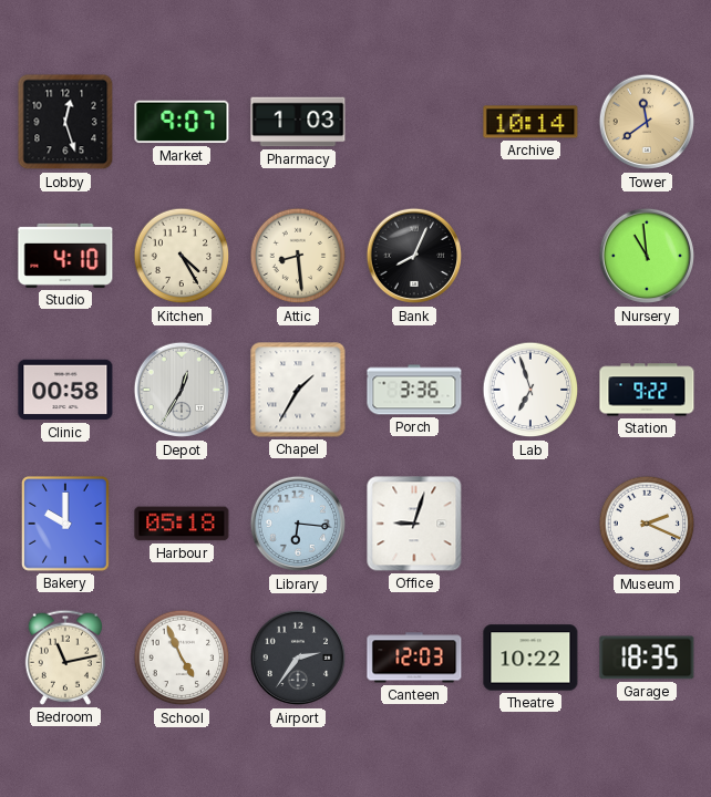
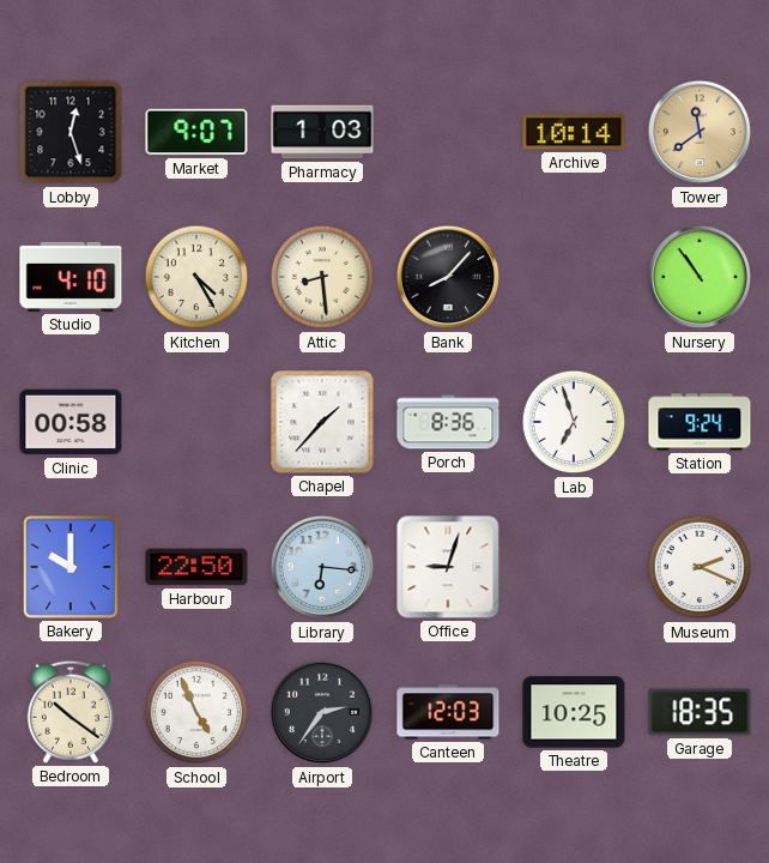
Bank: 8:04 -> 8:07 (448, 277)
Nursery: 10:59 -> 10:54 (700, 277)
Depot: 12:35 -> none (182, 390)
Chapel: 1:35 -> 1:37 (322, 422)
Porch: 3:36 -> 8:36 (448, 422)
Station: 9:22 -> 9:24 (700, 422)
Harbour: 05:18 -> 22:50 (196, 567)
Bedroom: 11:13 -> 10:21 (69, 712)
Theatre: 10:22 -> 10:25 (574, 712)
